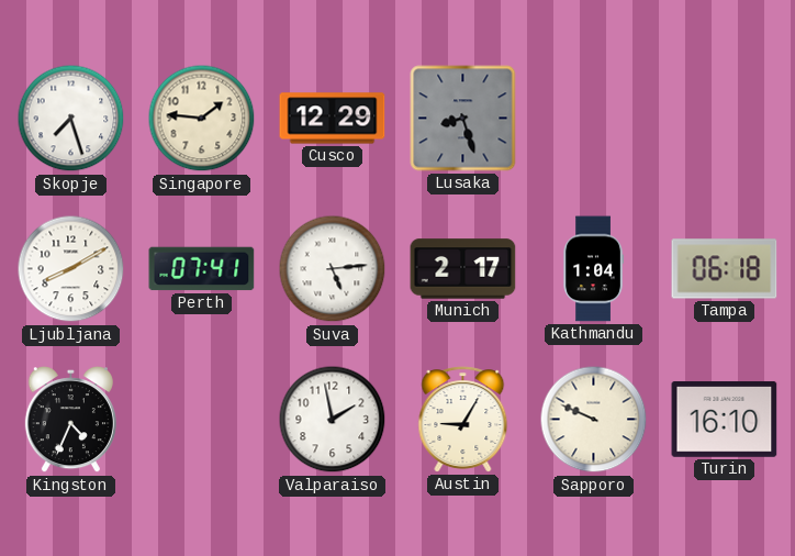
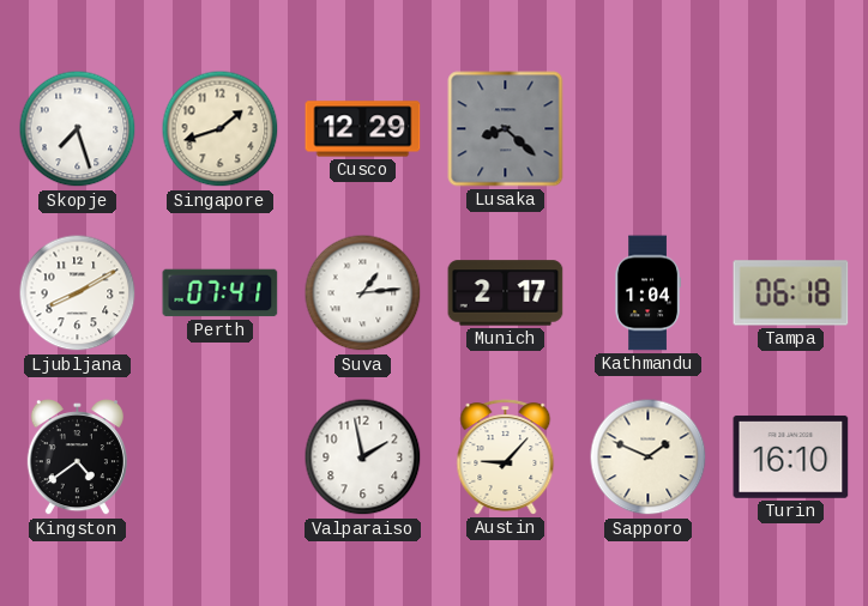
Singapore: 1:46 -> 1:42 (221, 129)
Lusaka: 8:27 -> 8:22 (506, 129)
Suva: 5:14 -> 1:14 (363, 293)
Kingston: 4:34 -> 4:39 (77, 459)
Austin: 9:05 -> 9:07 (506, 457)
Sapporo: 9:49 -> 1:49 (649, 457)
